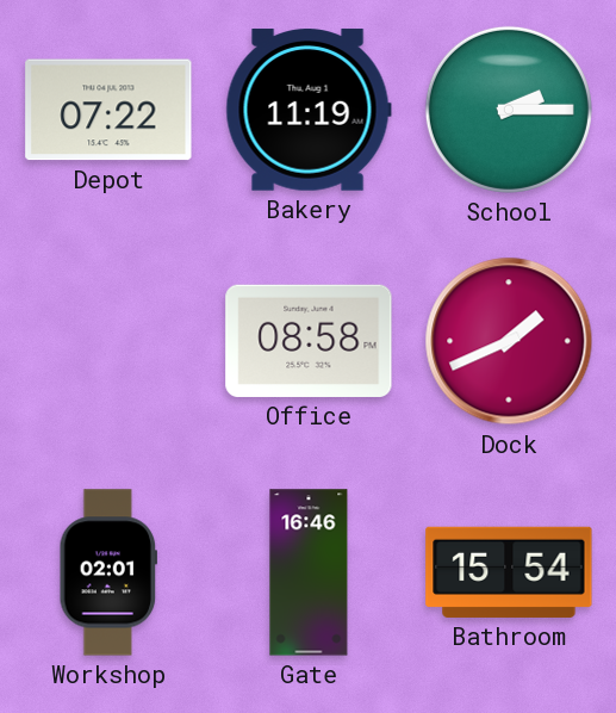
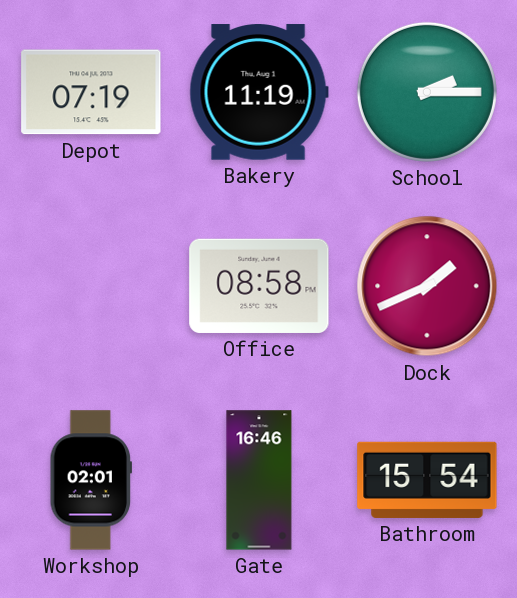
Depot: 07:22 -> 07:19 (91, 92)
